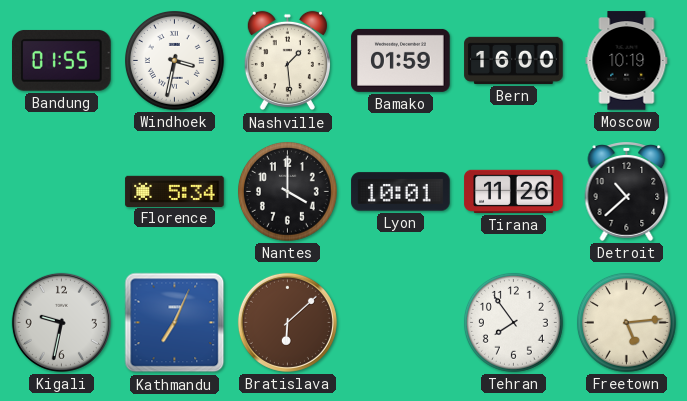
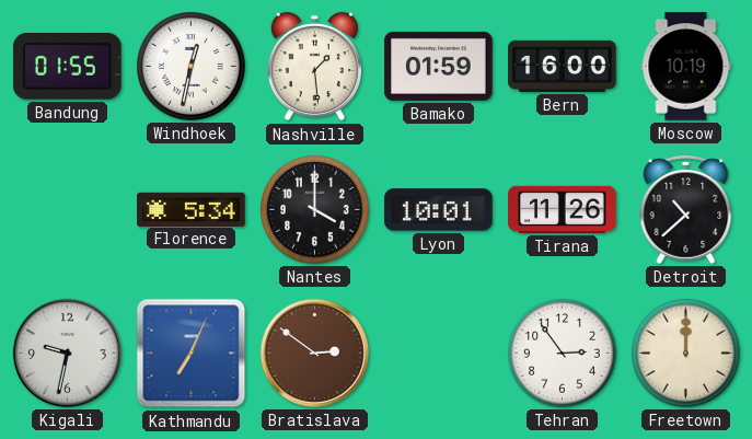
Windhoek: 3:32 -> 12:32 (192, 67)
Bratislava: 6:08 -> 2:51 (314, 353)
Tehran: 7:54 -> 2:54 (563, 354)
Freetown: 5:14 -> 12:00 (686, 354)
